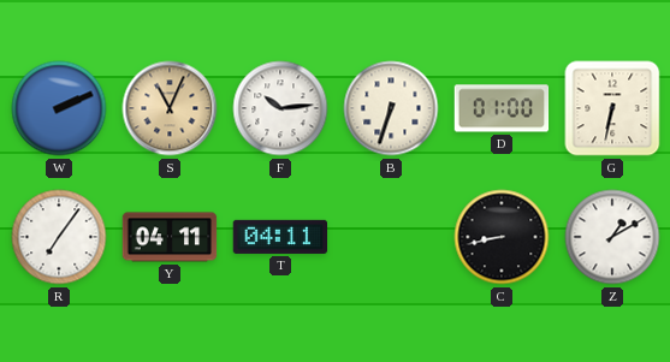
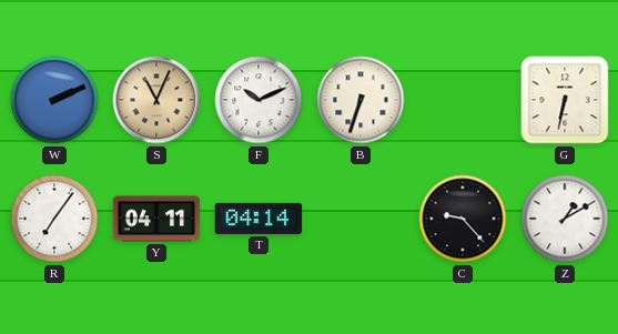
F: 10:14 -> 10:11 (259, 100)
D: 01:00 -> none (502, 108)
T: 04:11 -> 04:14 (259, 219)
C: 8:43 -> 9:23 (463, 219)
